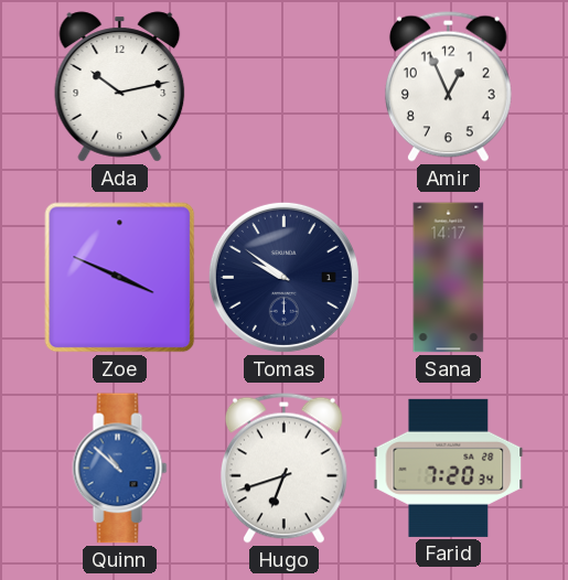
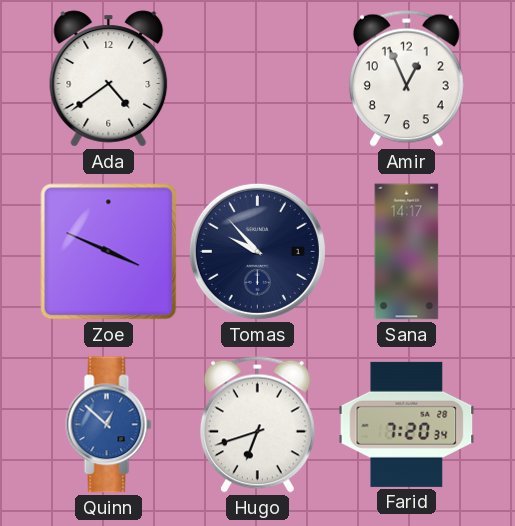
Ada: 10:13 -> 4:39 (109, 79)
Tomas: 9:51 -> 9:53 (257, 251)
Quinn: 10:52 -> 12:52 (109, 425)
